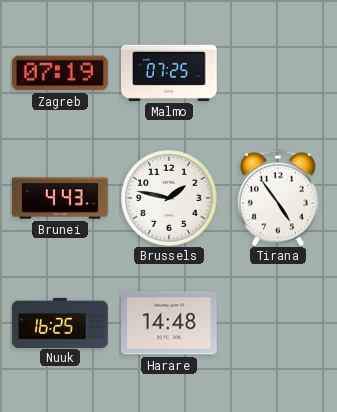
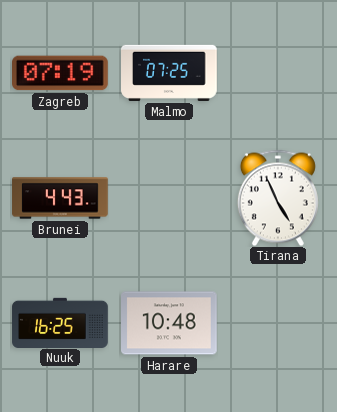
Brussels: 1:47 -> none (169, 198)
Tirana: 4:54 -> 4:56 (278, 198)
Harare: 14:48 -> 10:48 (170, 323)
